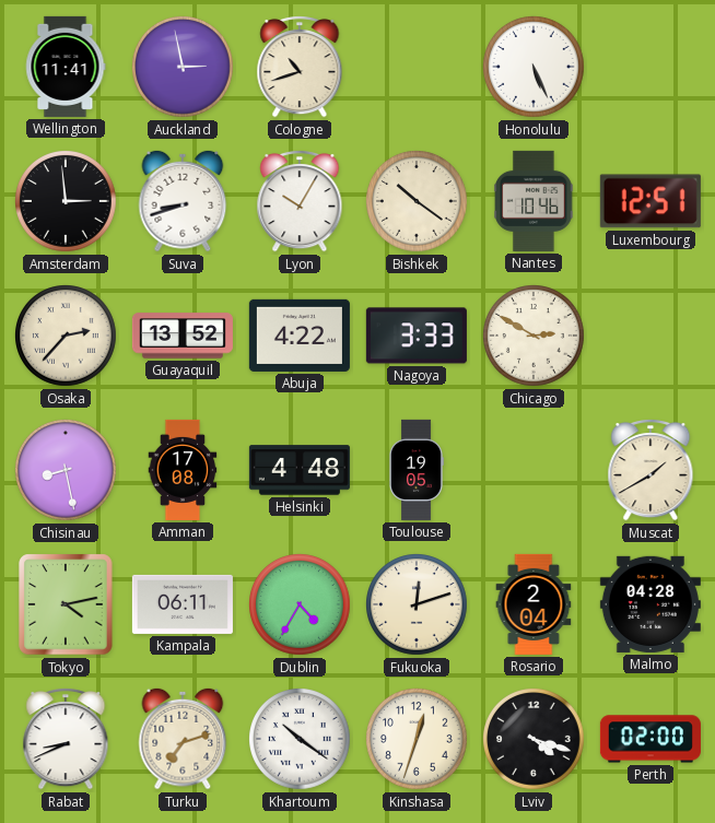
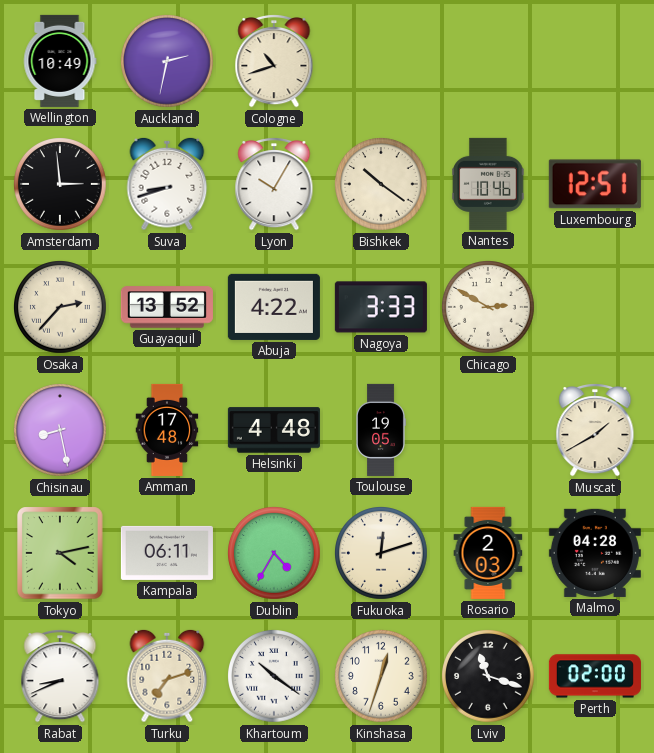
Wellington: 11:41 -> 10:49 (60, 61)
Auckland: 2:58 -> 2:32 (168, 62)
Honolulu: 5:26 -> none (535, 68)
Amman: 17:08 -> 17:48 (167, 430)
Rosario: 2:04 -> 2:03 (488, 553)
Lviv: 4:18 -> 11:18 (489, 677)
